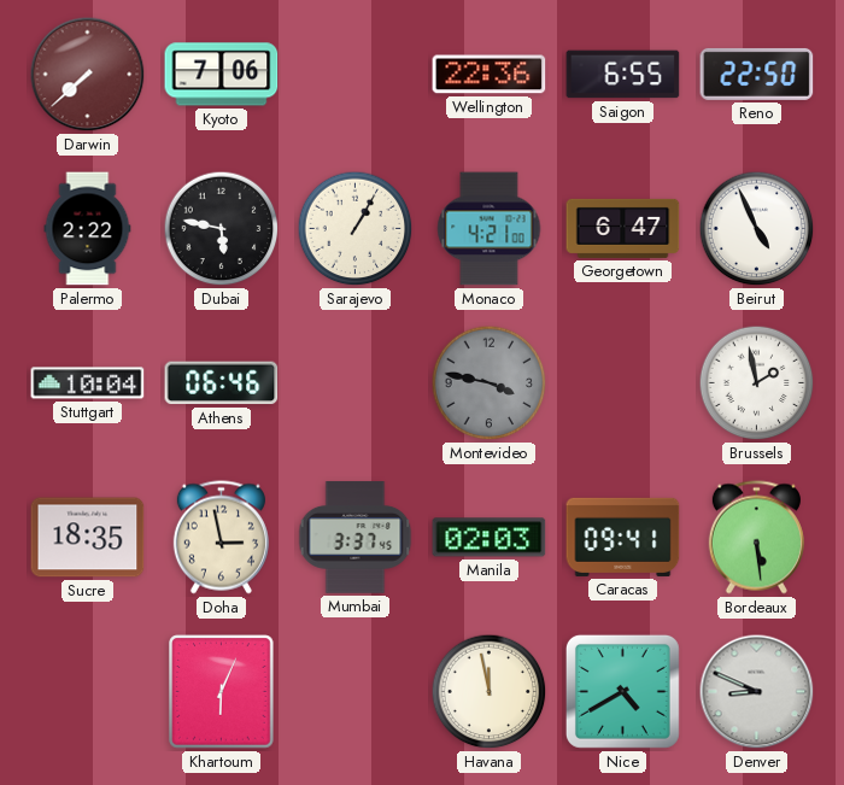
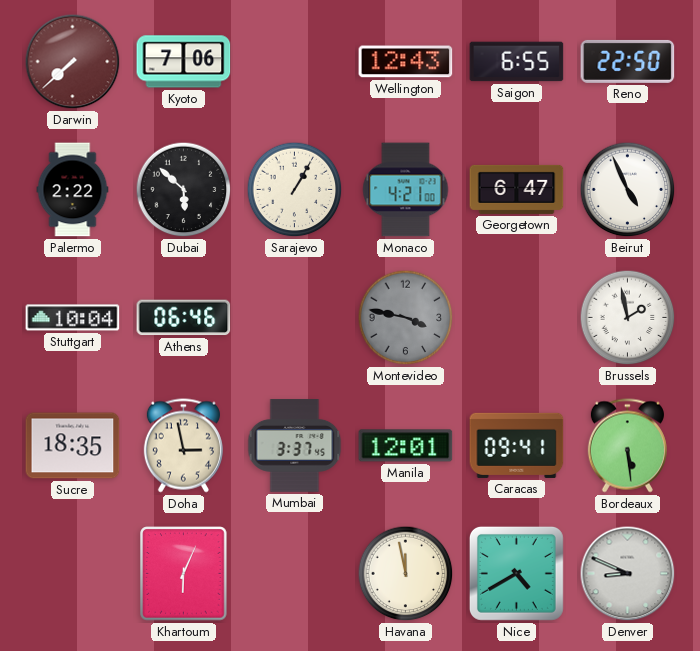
Wellington: 22:36 -> 12:43 (406, 62)
Dubai: 5:47 -> 5:52 (184, 190)
Manila: 02:03 -> 12:01 (406, 446)
